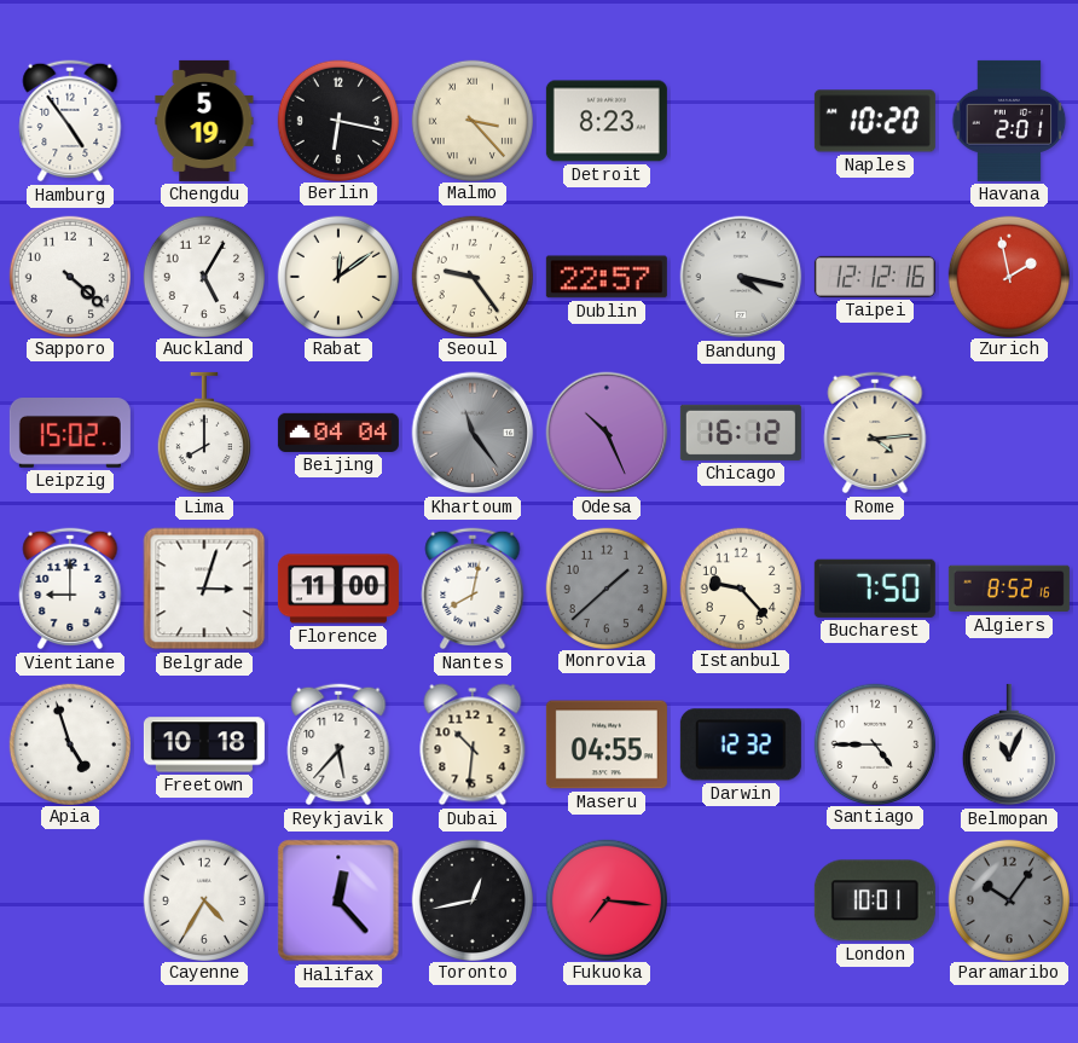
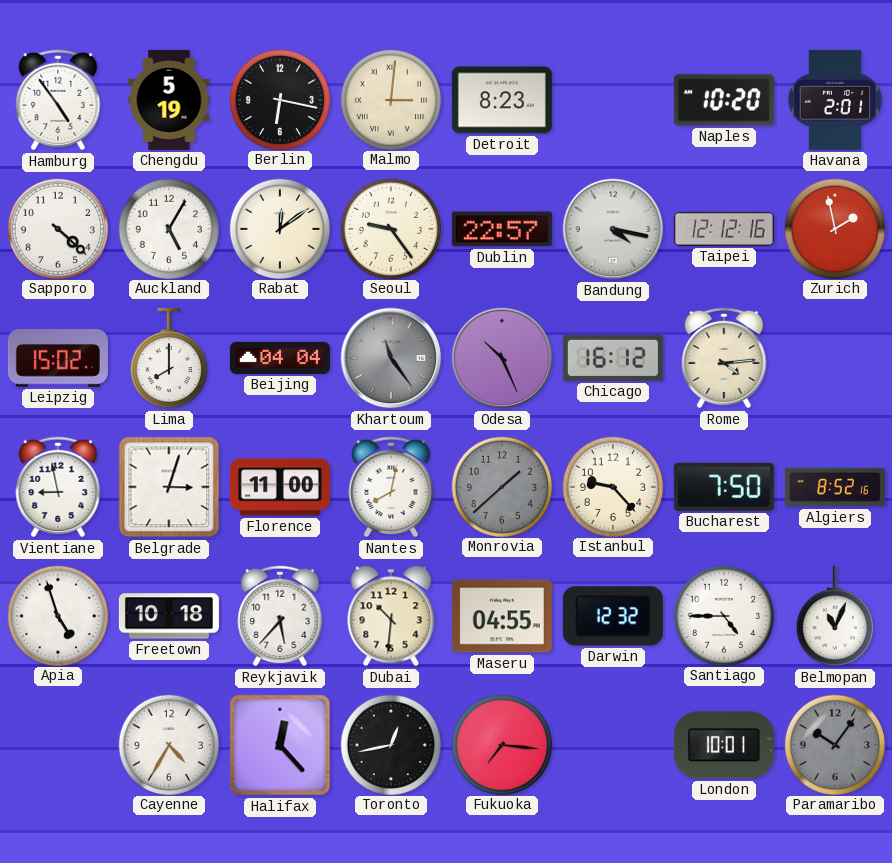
Malmo: 3:23 -> 3:01 (390, 99)
Vientiane: 9:00 -> 8:58 (58, 487)
